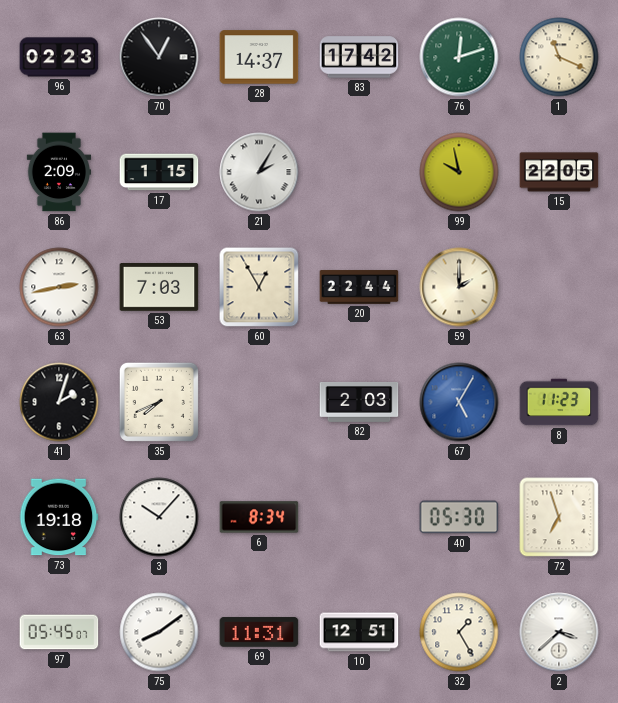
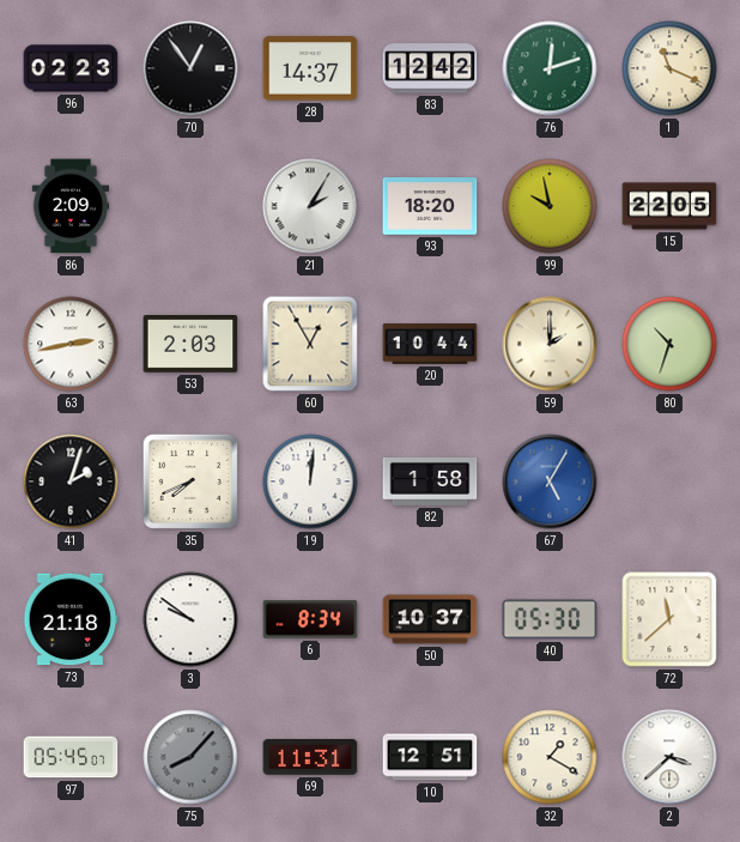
83: 17:42 -> 12:42 (430, 68)
17: 1:15 -> none (159, 172)
93: none -> 18:20 (430, 206)
53: 7:03 -> 2:03 (190, 345)
20: 22:44 -> 10:44 (430, 344)
80: none -> 10:33 (669, 344)
19: none -> 12:01 (310, 481)
82: 2:03 -> 1:58 (430, 481)
8: 11:23 -> none (559, 402)
73: 19:18 -> 21:18 (71, 619)
3: 10:07 -> 9:51 (190, 619)
50: none -> 10:37 (430, 619)
72: 6:57 -> 11:38 (669, 619)
75: 8:09 -> 8:07 (190, 757)
75 dial: white -> grey (190, 757)
32: 1:25 -> 1:20 (550, 757)
